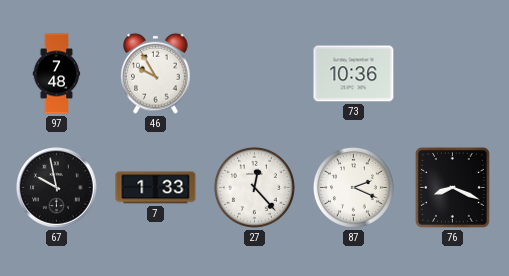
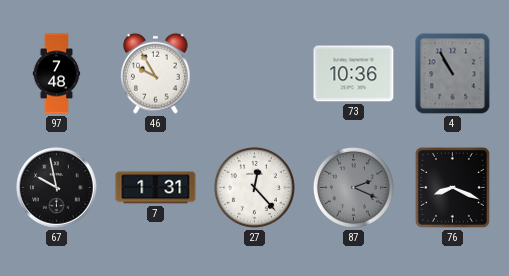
4: none -> 10:55 (453, 74)
7: 1:33 -> 1:31 (156, 188)
87 dial: white -> grey (353, 187)
